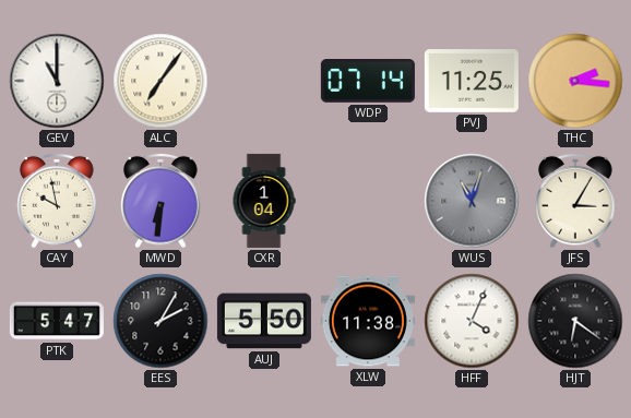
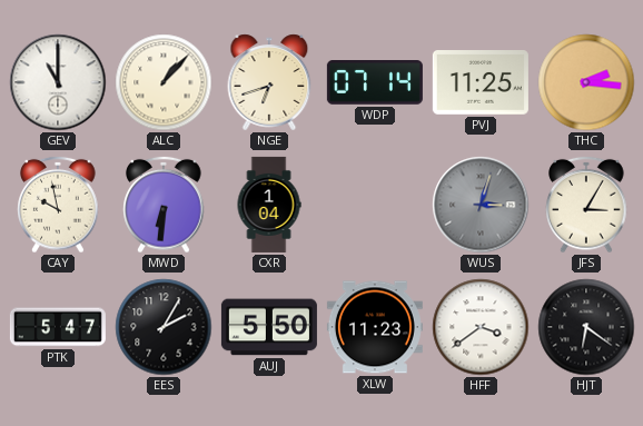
ALC: 7:06 -> 1:07 (164, 82)
NGE: none -> 6:42 (269, 82)
WUS: 11:03 -> 3:03 (481, 205)
XLW: 11:38 -> 11:23 (375, 327)
HFF: 4:04 -> 3:39 (481, 327)
